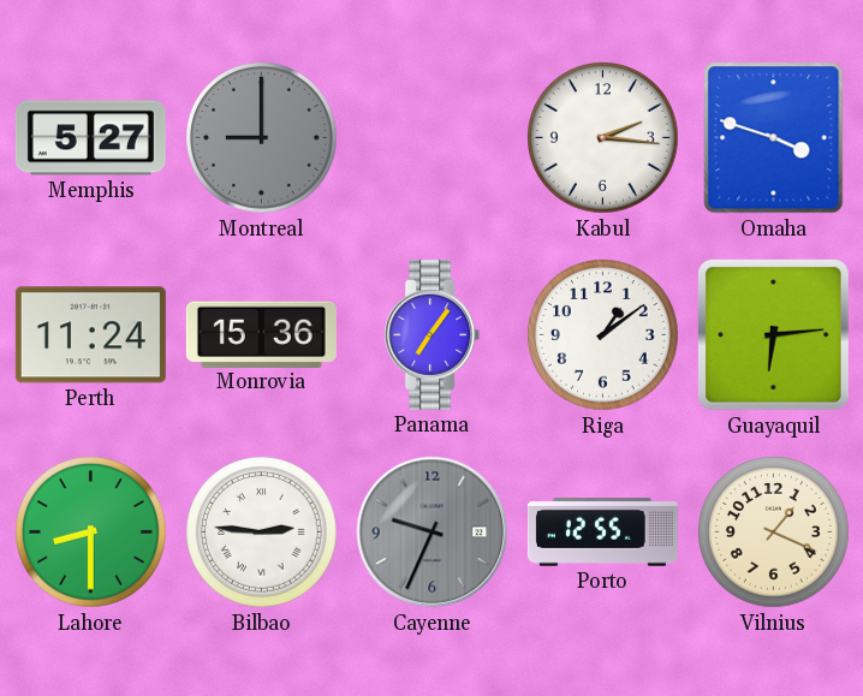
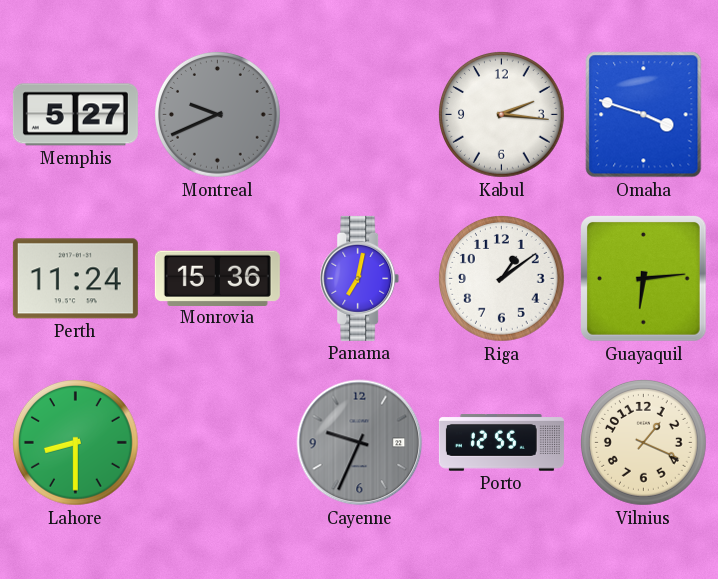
Montreal: 9:00 -> 9:41 (218, 115)
Panama: 7:06 -> 7:02 (360, 278)
Bilbao: 2:46 -> none (262, 533)
